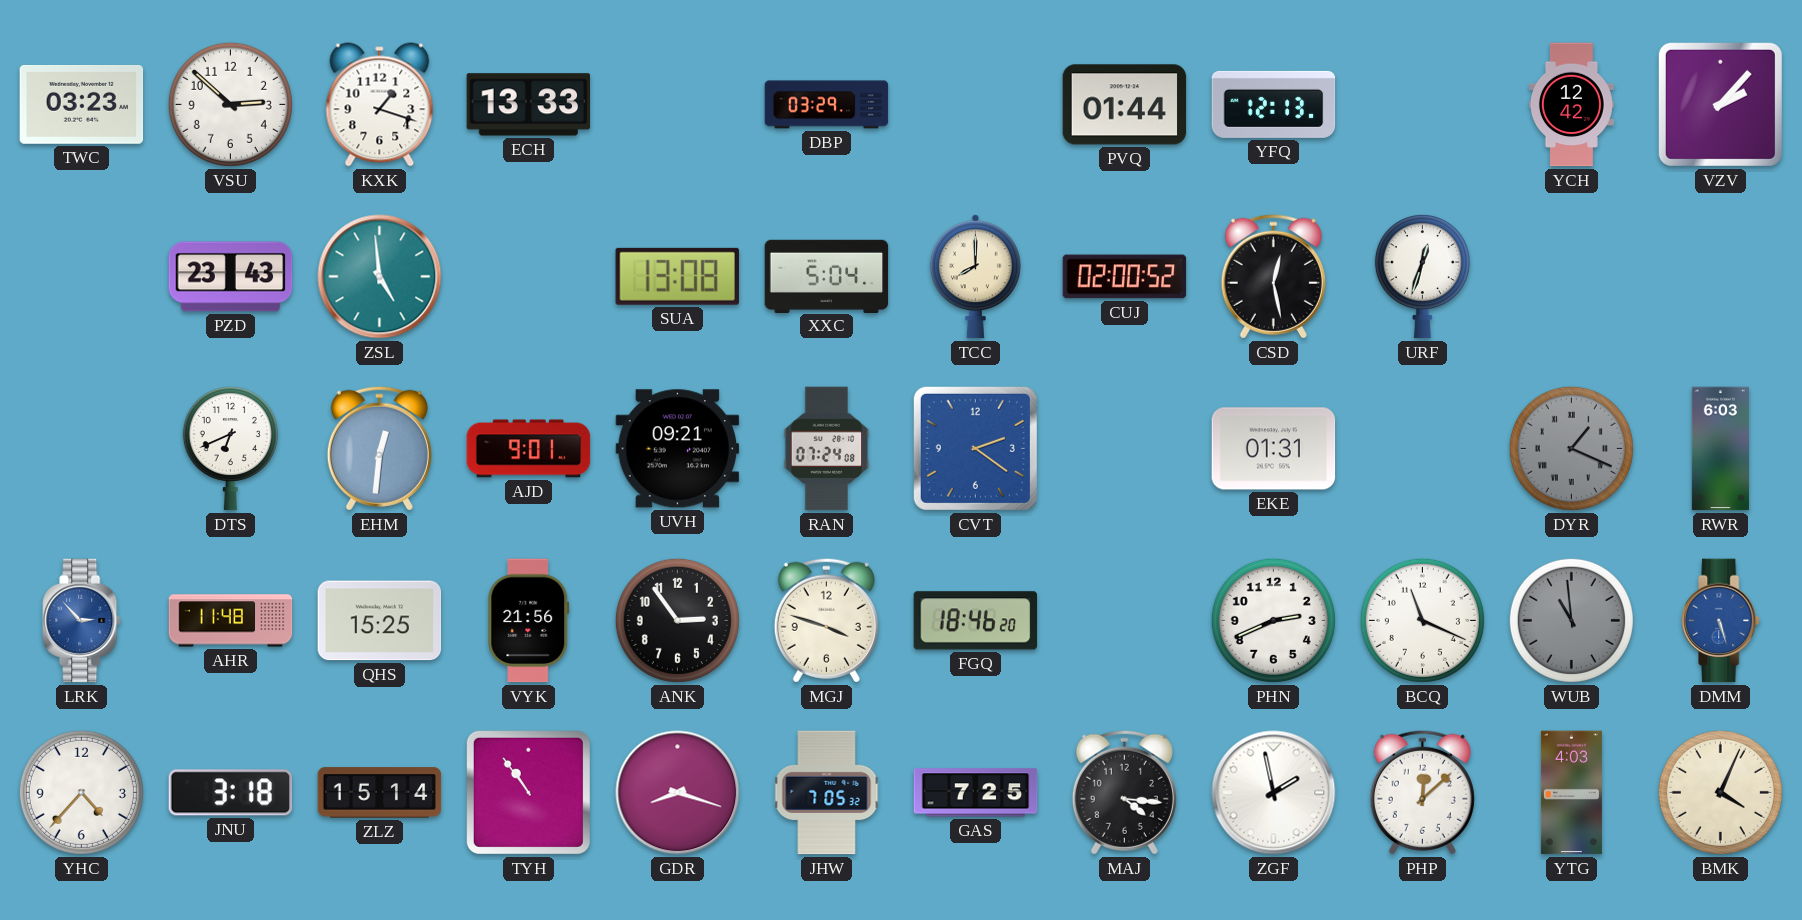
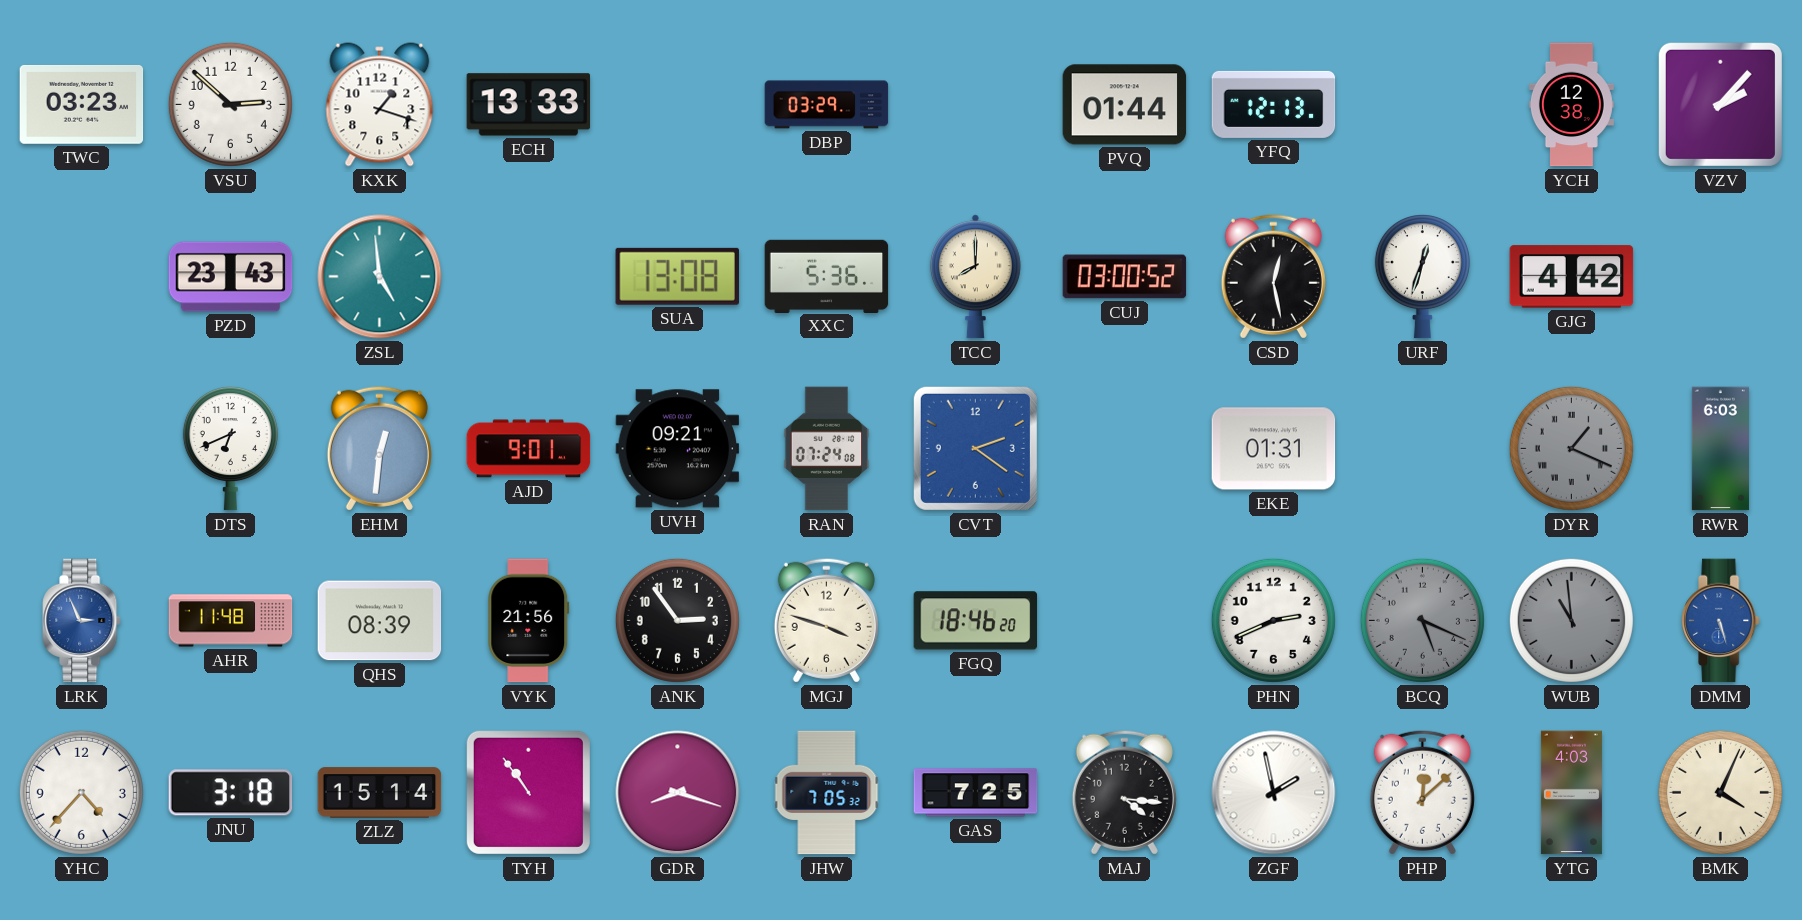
YCH: 12:42 -> 12:38 (1571, 105)
XXC: 5:04 -> 5:36 (827, 276)
CUJ: 02:00 -> 03:00 (1125, 277)
GJG: none -> 4:42 (1572, 277)
LRK: 2:53 -> 2:56 (82, 621)
QHS: 15:25 -> 08:39 (380, 621)
BCQ: 11:19 -> 5:19 (1422, 620)
BCQ dial: white -> grey (1422, 620)
